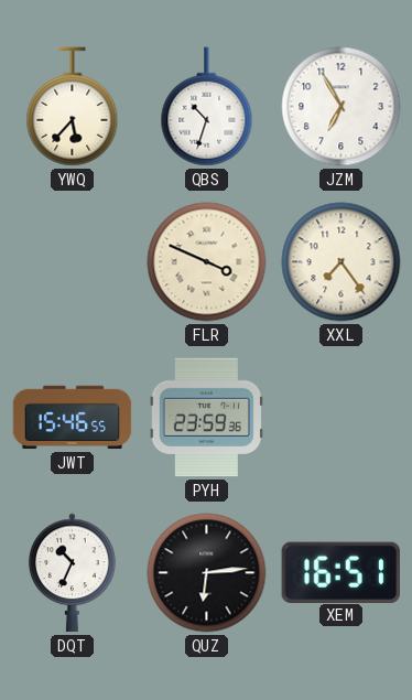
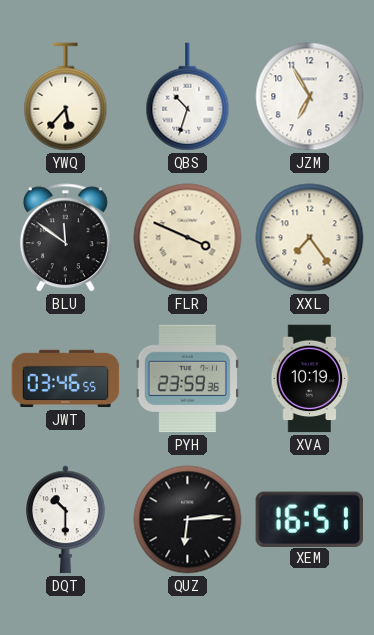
BLU: none -> 11:51 (65, 238)
JWT: 15:46 -> 03:46 (66, 379)
XVA: none -> 10:19 (310, 379)
DQT: 10:34 -> 10:30 (66, 520)
